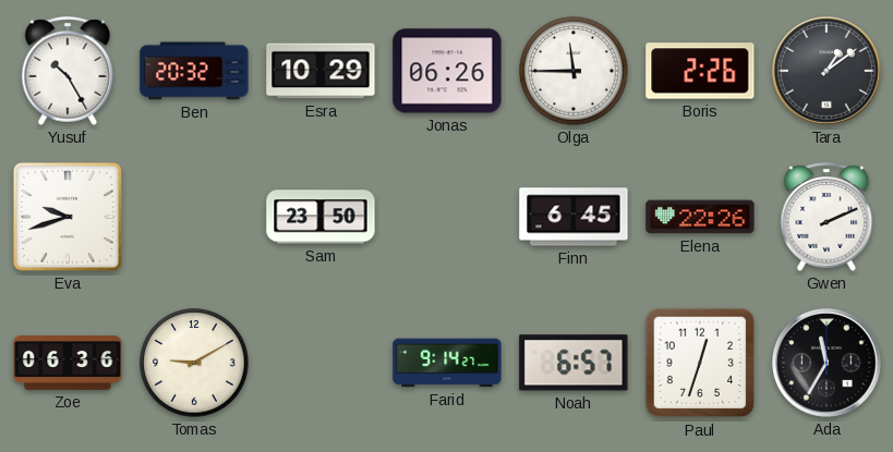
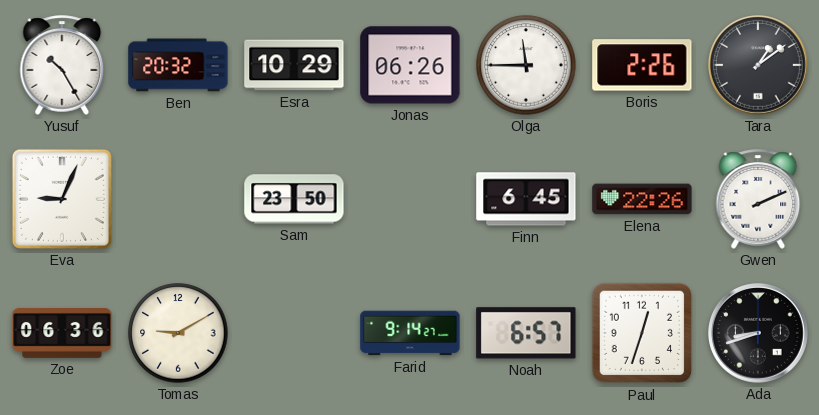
Eva: 9:42 -> 9:04 (62, 199)
Ada: 11:35 -> 8:42 (759, 334)
